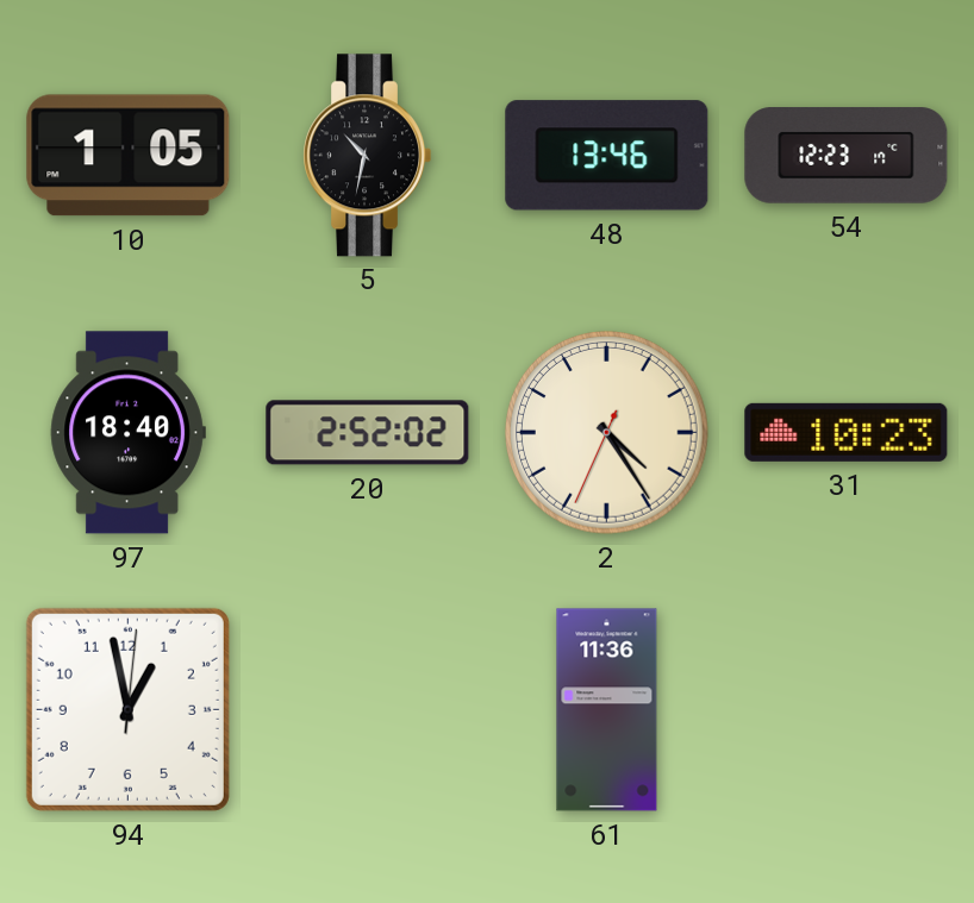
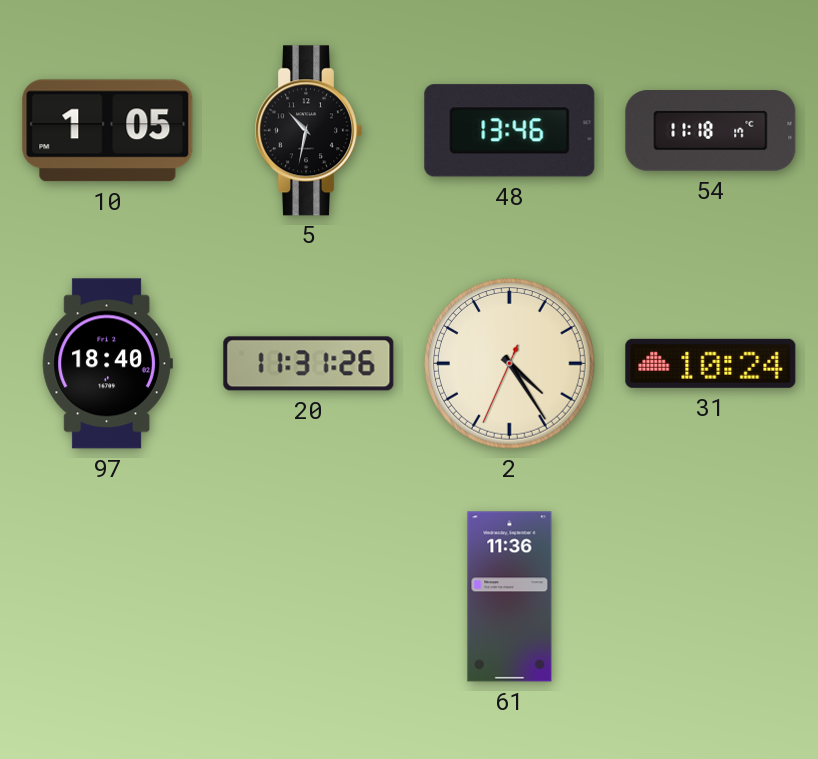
54: 12:23 -> 11:18 (711, 131)
20: 2:52 -> 11:31 (309, 364)
31: 10:23 -> 10:24 (711, 363)
94: 12:58 -> none (127, 709)
